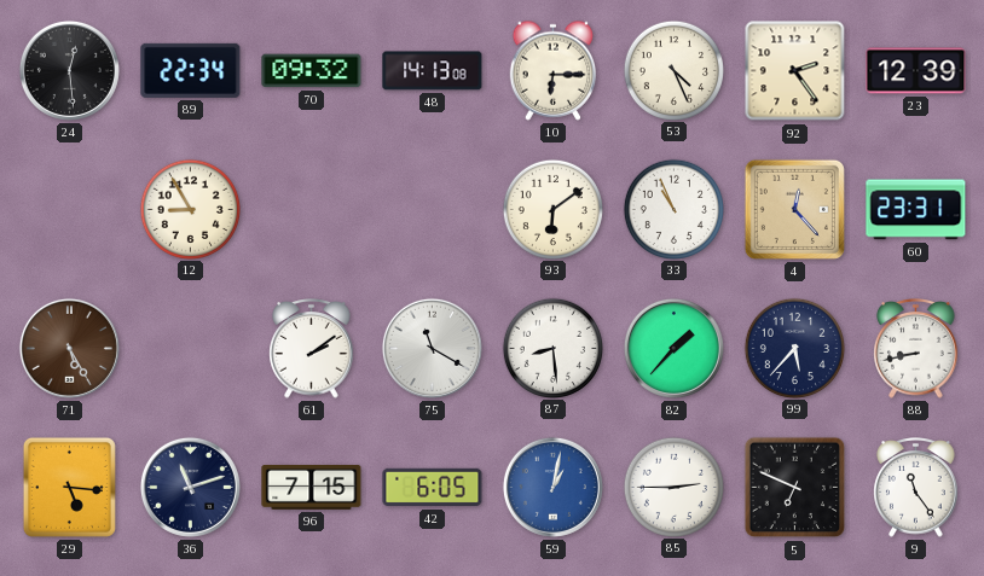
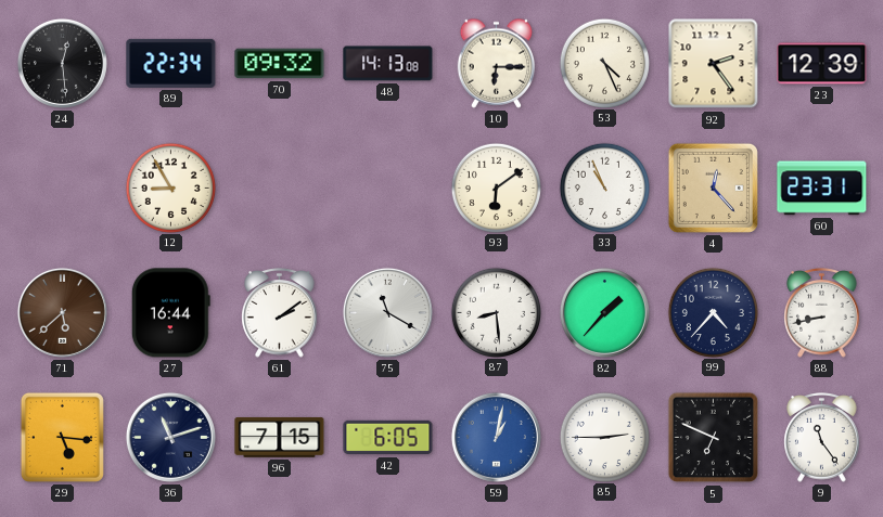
71: 5:25 -> 5:38 (62, 312)
27: none -> 16:44 (170, 313)
99: 5:37 -> 4:37 (713, 312)
